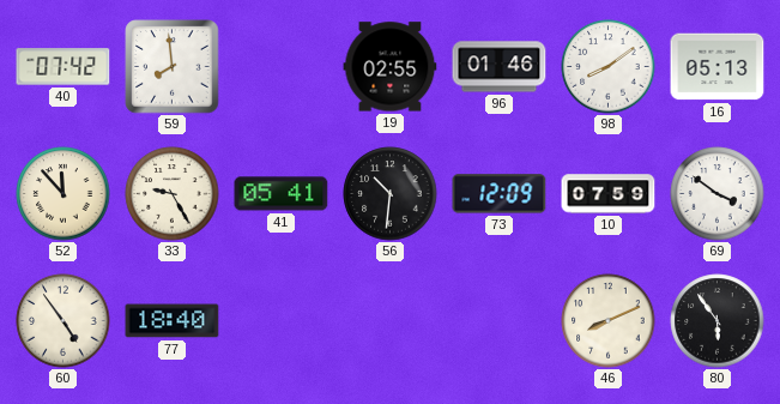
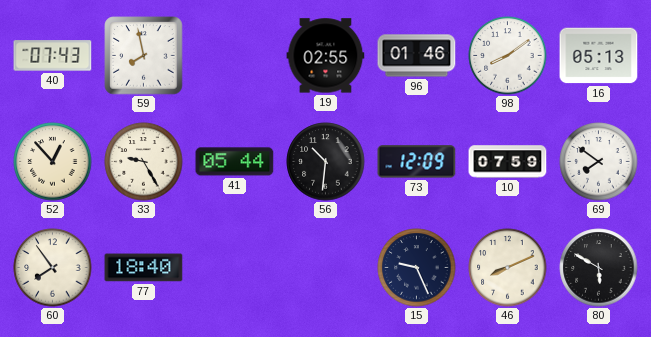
40: 07:42 -> 07:43 (53, 56)
59: 7:59 -> 7:58 (144, 56)
52: 11:53 -> 12:53 (53, 162)
41: 05:41 -> 05:44 (235, 162)
69: 3:51 -> 7:51 (599, 162)
60: 4:54 -> 7:54 (53, 268)
15: none -> 9:26 (417, 268)
80: 5:54 -> 5:50 (599, 268)
